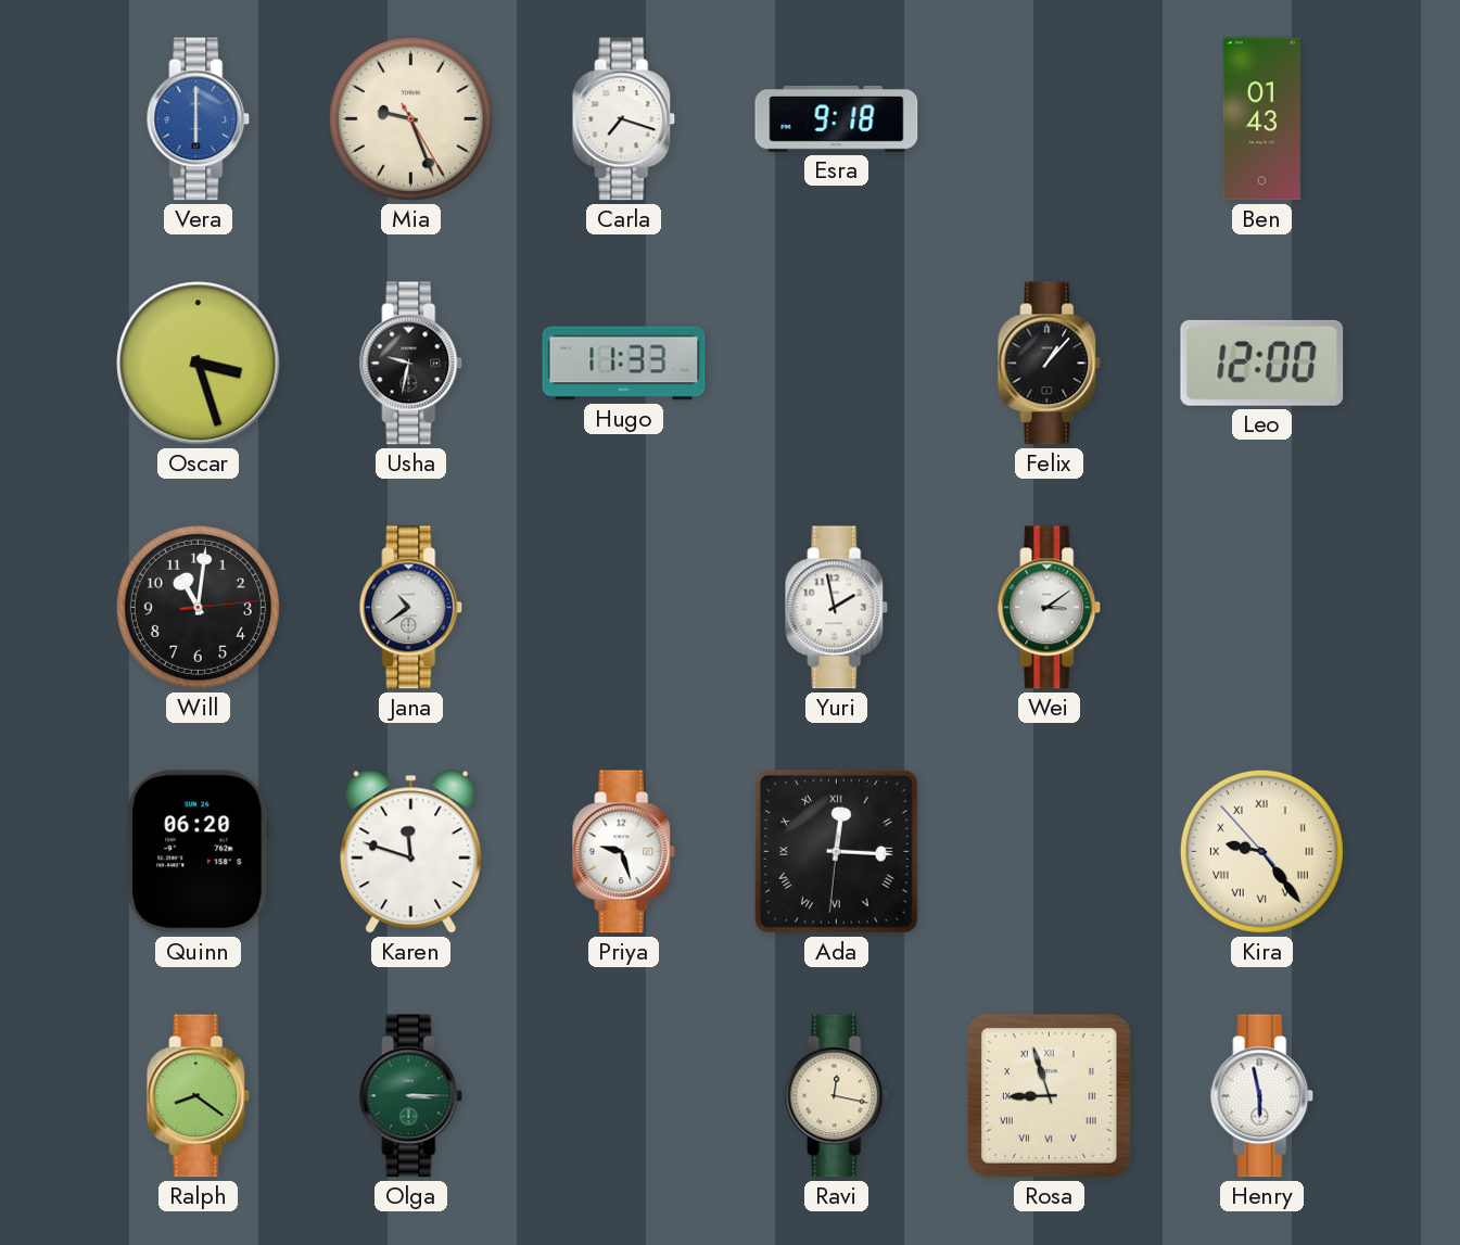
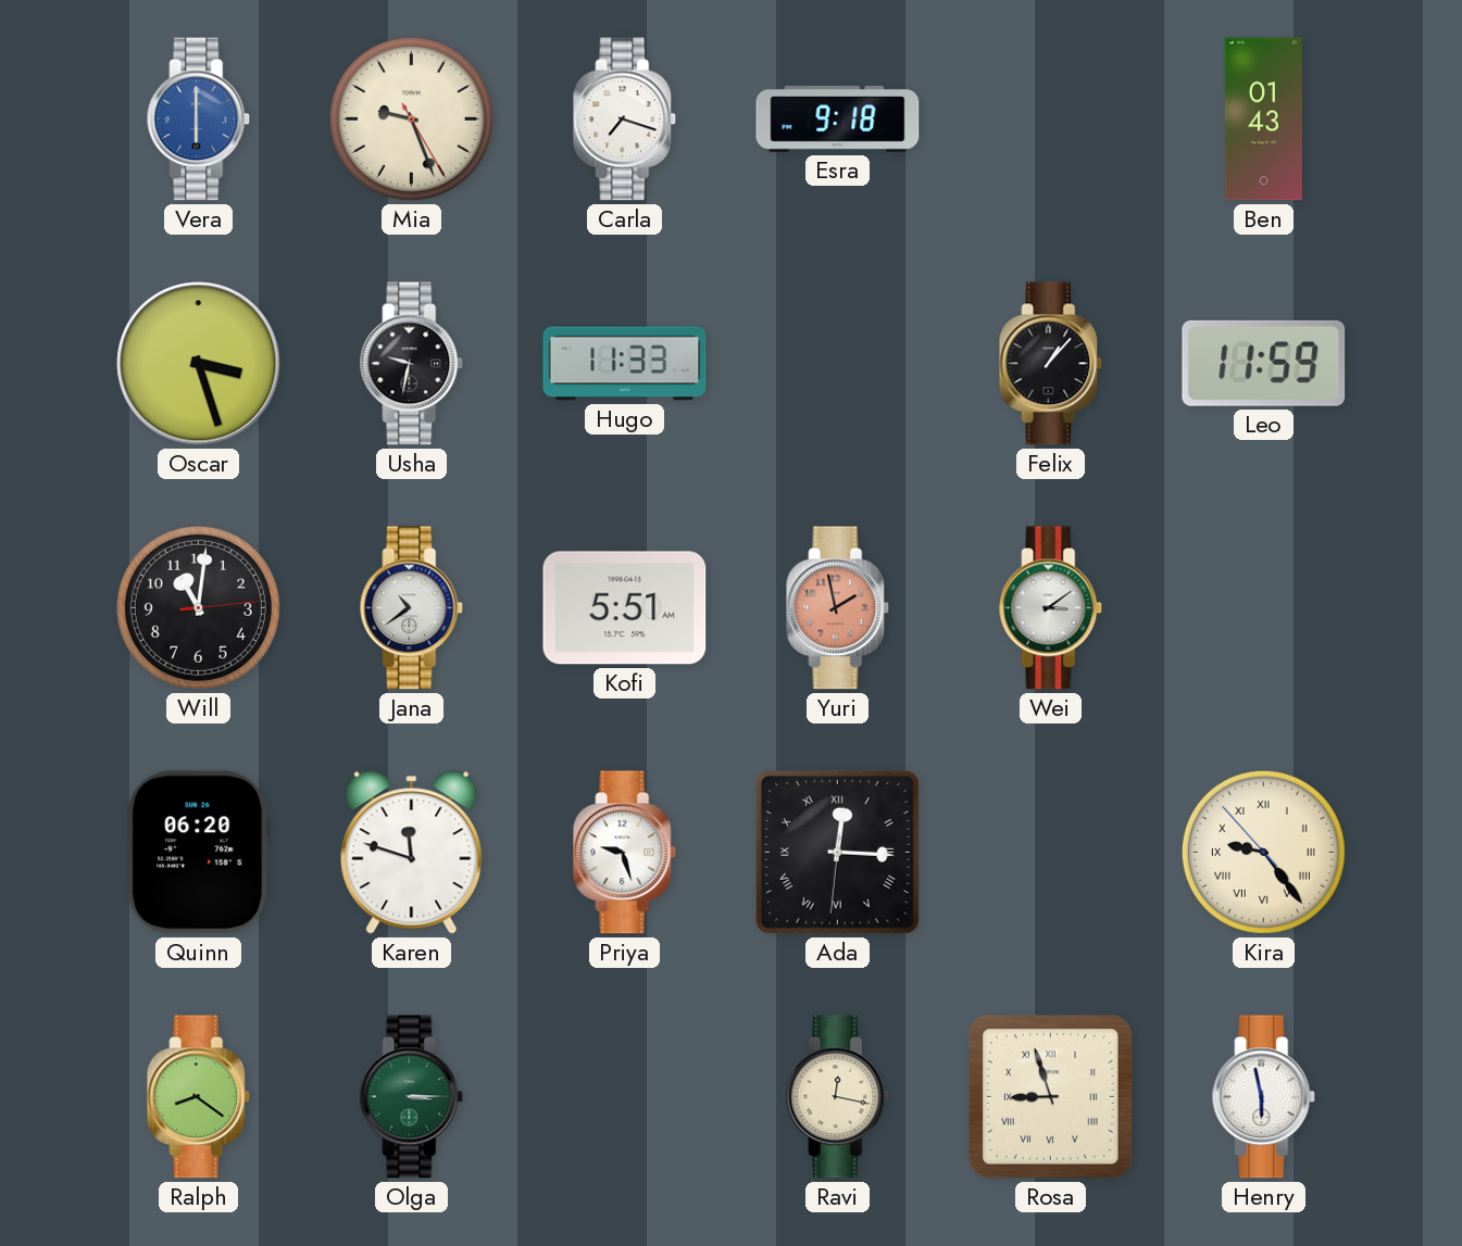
Leo: 12:00 -> 11:59 (1264, 363)
Kofi: none -> 5:51 (625, 608)
Yuri dial: white -> salmon (838, 608)
